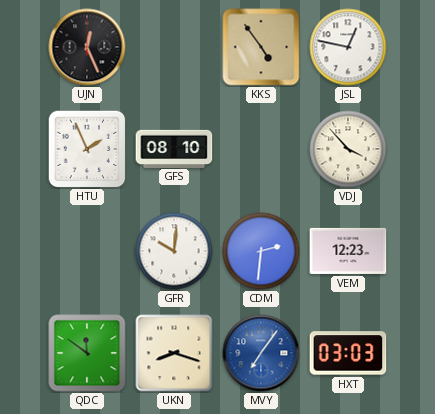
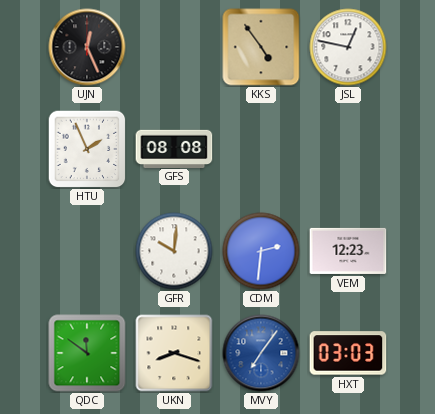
GFS: 08:10 -> 08:08 (174, 148)
VDJ: 3:53 -> none (348, 149)
